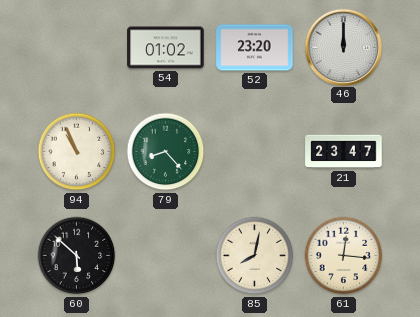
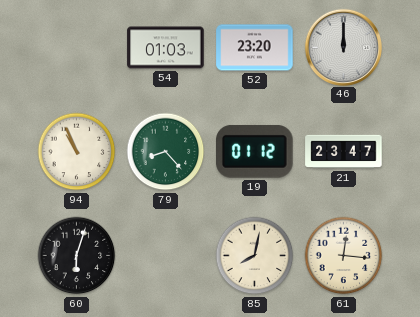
54: 01:02 -> 01:03 (166, 48)
19: none -> 01:12 (255, 151)
60: 5:52 -> 6:03 (77, 256)
